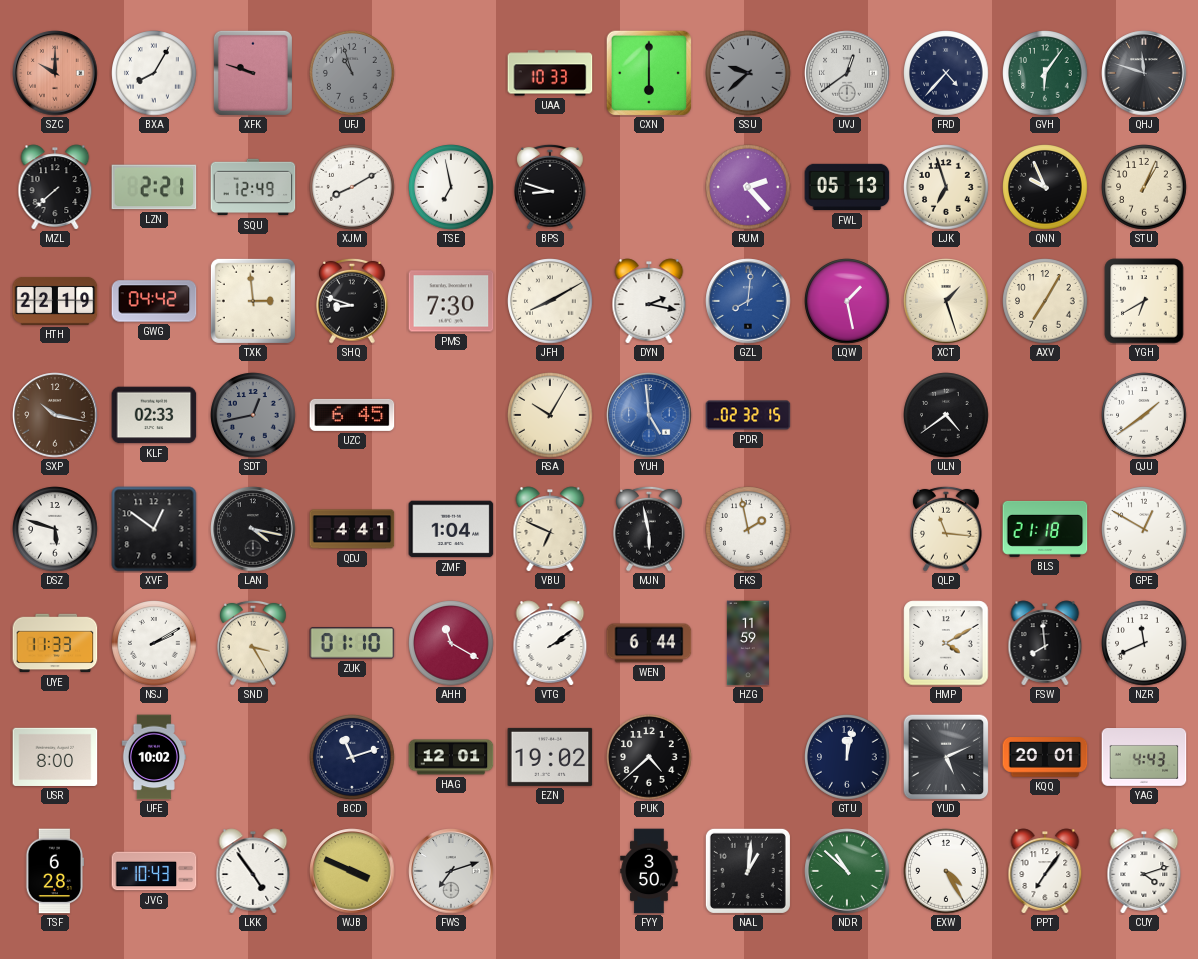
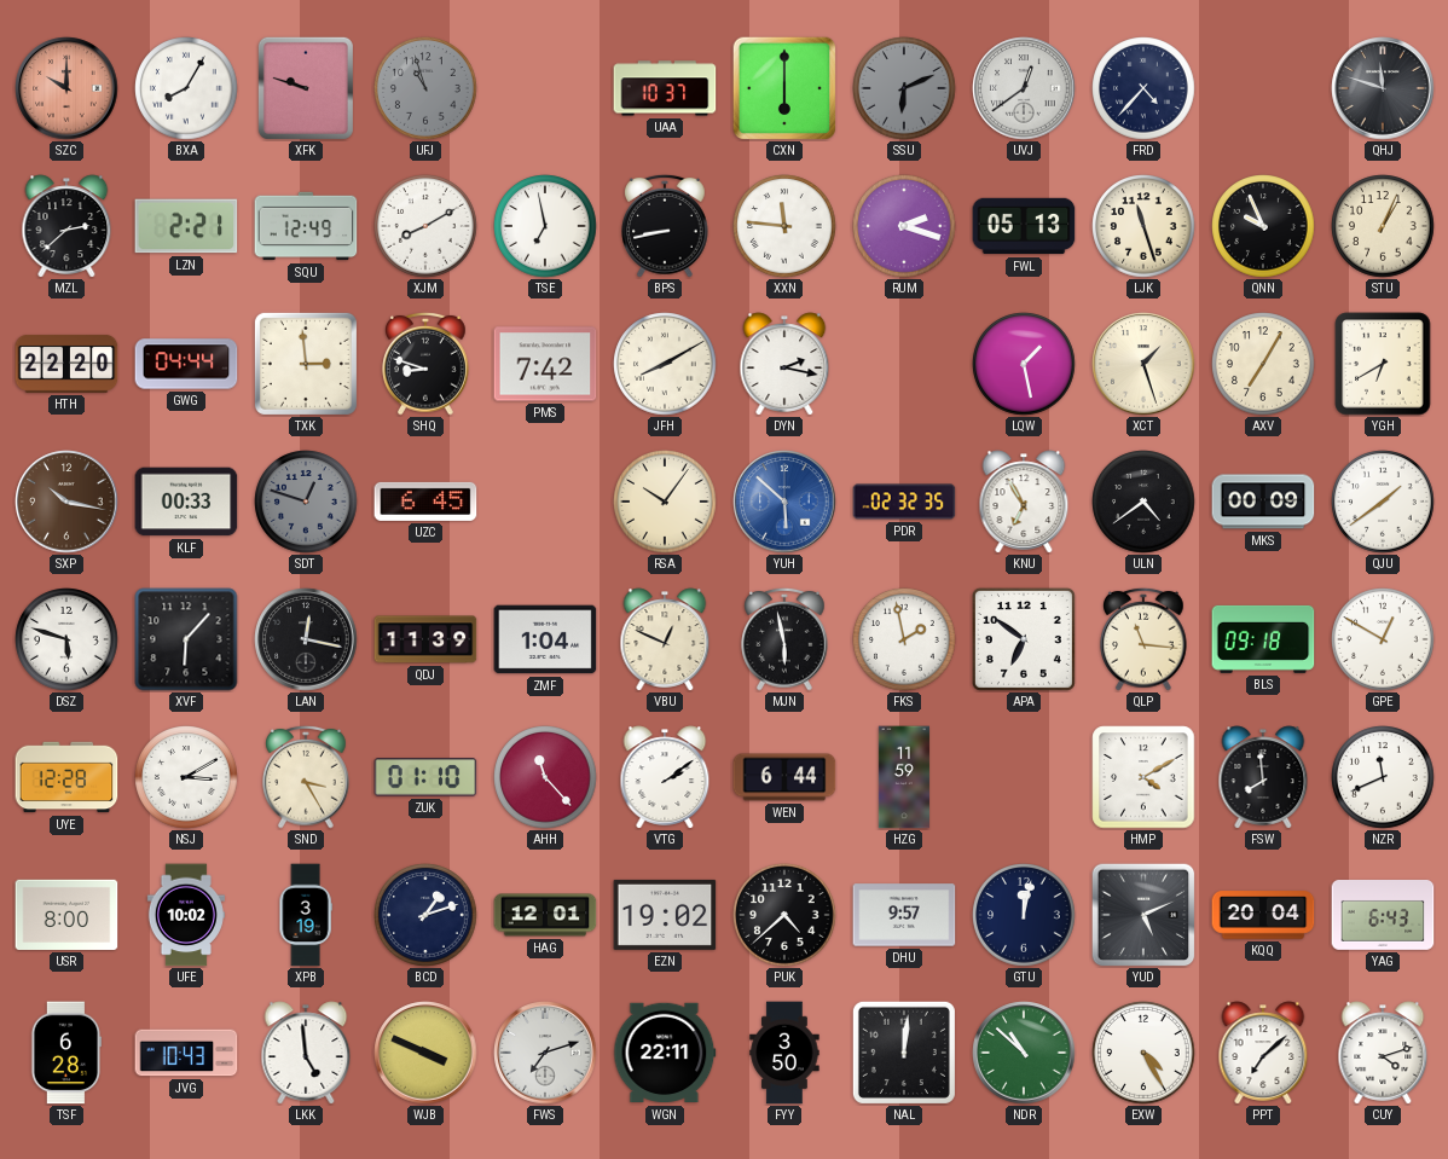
UAA: 10:33 -> 10:37 (665, 88)
SSU: 9:38 -> 6:11 (904, 88)
GVH: 6:06 -> none (1045, 73)
MZL: 7:38 -> 2:38 (66, 226)
BPS: 8:48 -> 8:43 (665, 226)
XXN: none -> 11:46 (784, 226)
RUM: 2:23 -> 2:18 (904, 226)
LJK: 6:57 -> 11:27 (1143, 226)
HTH: 22:19 -> 22:20 (66, 364)
GWG: 04:42 -> 04:44 (186, 364)
PMS: 7:30 -> 7:42 (545, 364)
GZL: 8:01 -> none (748, 301)
KLF: 02:33 -> 00:33 (186, 502)
SDT: 12:43 -> 12:48 (306, 502)
RSA: 10:05 -> 10:06 (665, 502)
YUH: 4:59 -> 5:52 (784, 502)
PDR: 02:32:15 -> 02:32:35 (904, 502)
KNU: none -> 6:55 (1024, 502)
MKS: none -> 00:09 (1263, 502)
XVF: 12:51 -> 6:07 (186, 639)
LAN: 4:17 -> 12:17 (306, 639)
QDJ: 4:41 -> 11:39 (425, 639)
VBU: 6:49 -> 12:49 (665, 639)
APA: none -> 6:51 (1024, 639)
BLS: 21:18 -> 09:18 (1263, 639)
UYE: 11:33 -> 12:28 (66, 777)
NSJ: 2:10 -> 3:10 (186, 777)
AHH: 11:20 -> 11:23 (545, 777)
XPB: none -> 3:19 (306, 915)
BCD: 11:12 -> 1:12 (425, 915)
DHU: none -> 9:57 (904, 915)
KQQ: 20:01 -> 20:04 (1263, 915)
YAG: 4:43 -> 6:43 (1383, 916)
LKK: 4:54 -> 4:59 (306, 1053)
WGN: none -> 22:11 (665, 1053)
NAL: 1:01 -> 12:01 (904, 1053)
PPT: 7:06 -> 7:08 (1263, 1053)
